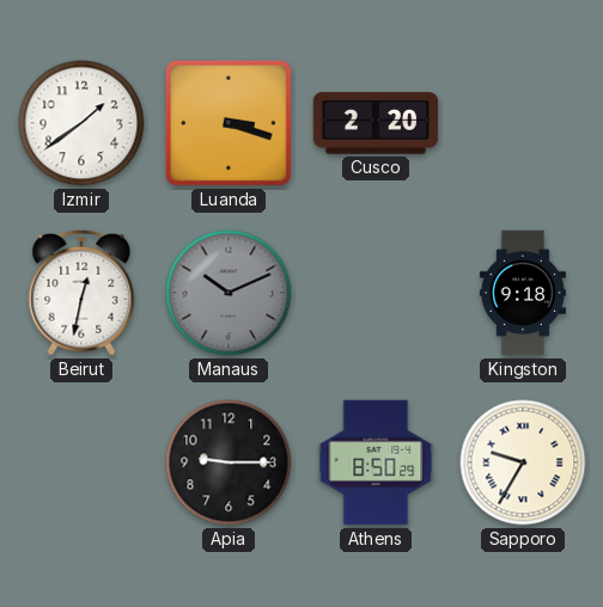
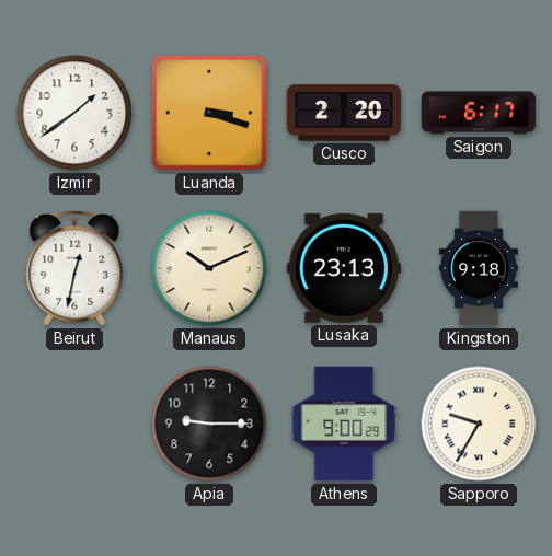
Saigon: none -> 6:17 (479, 113)
Manaus dial: grey -> cream (209, 268)
Lusaka: none -> 23:13 (344, 268)
Athens: 8:50 -> 9:00 (344, 424)
